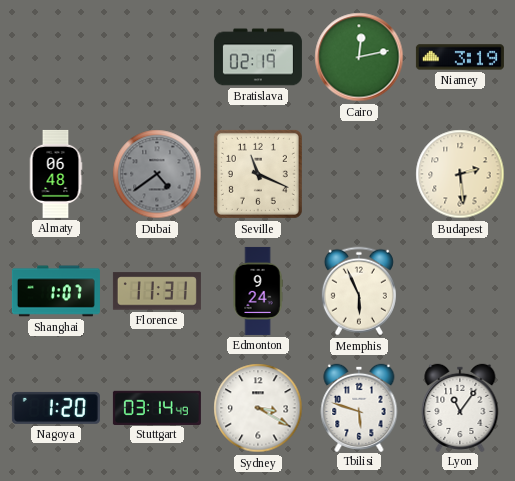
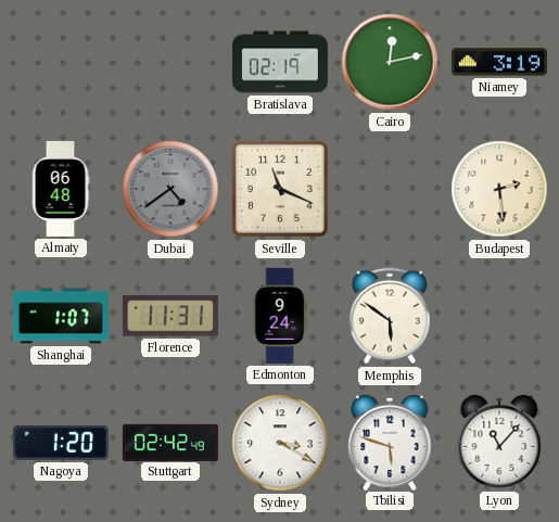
Memphis: 5:56 -> 5:51 (390, 316)
Stuttgart: 03:14 -> 02:42 (170, 442)
Lyon: 11:06 -> 11:07 (499, 442)
